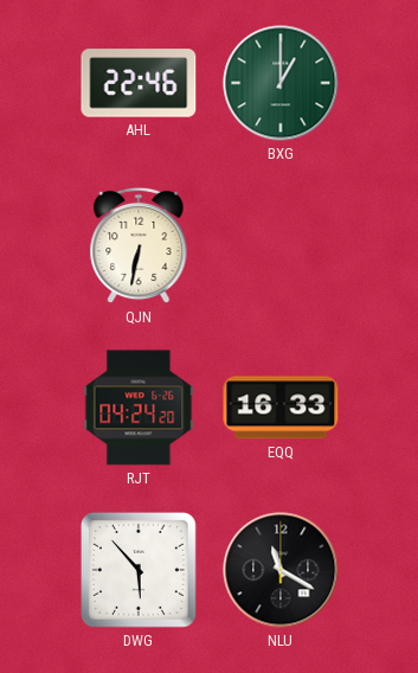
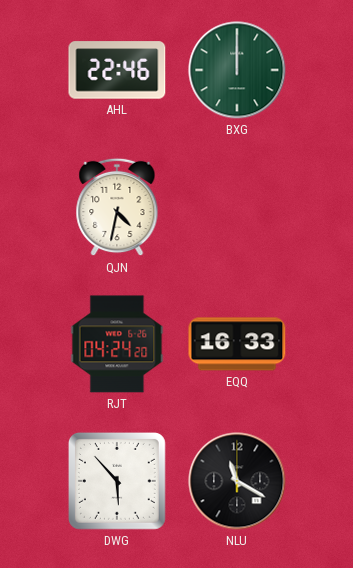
BXG: 1:00 -> 12:00 (237, 70)
QJN: 6:32 -> 4:32 (117, 207)
